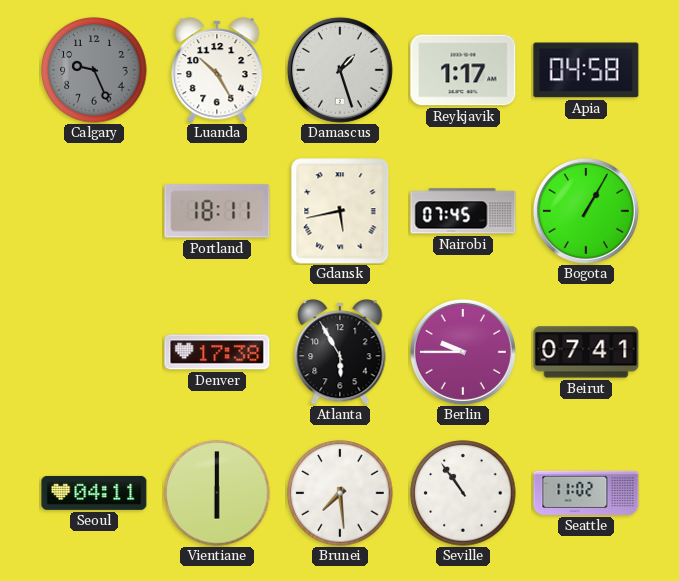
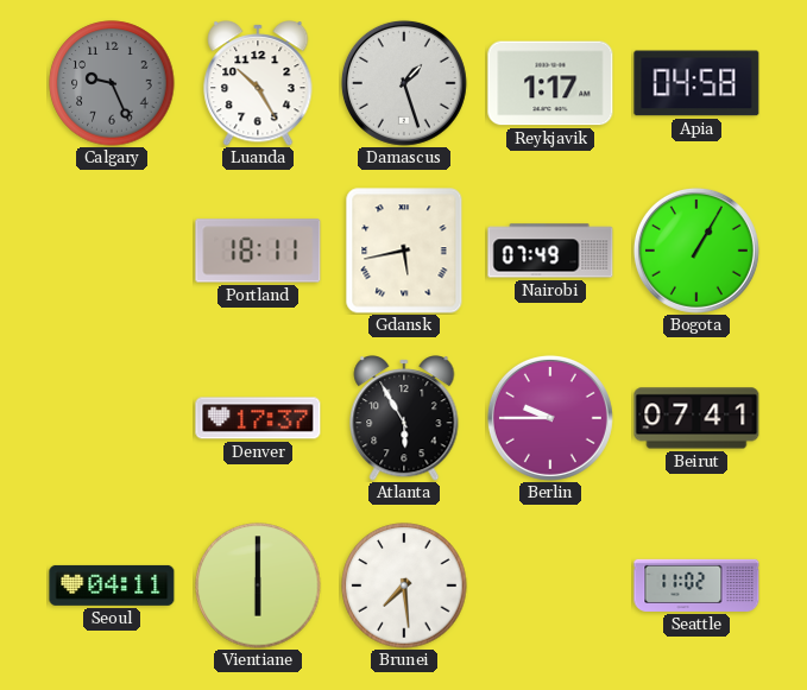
Nairobi: 07:45 -> 07:49 (550, 251)
Denver: 17:38 -> 17:37 (258, 418)
Seville: 10:54 -> none (463, 493)
